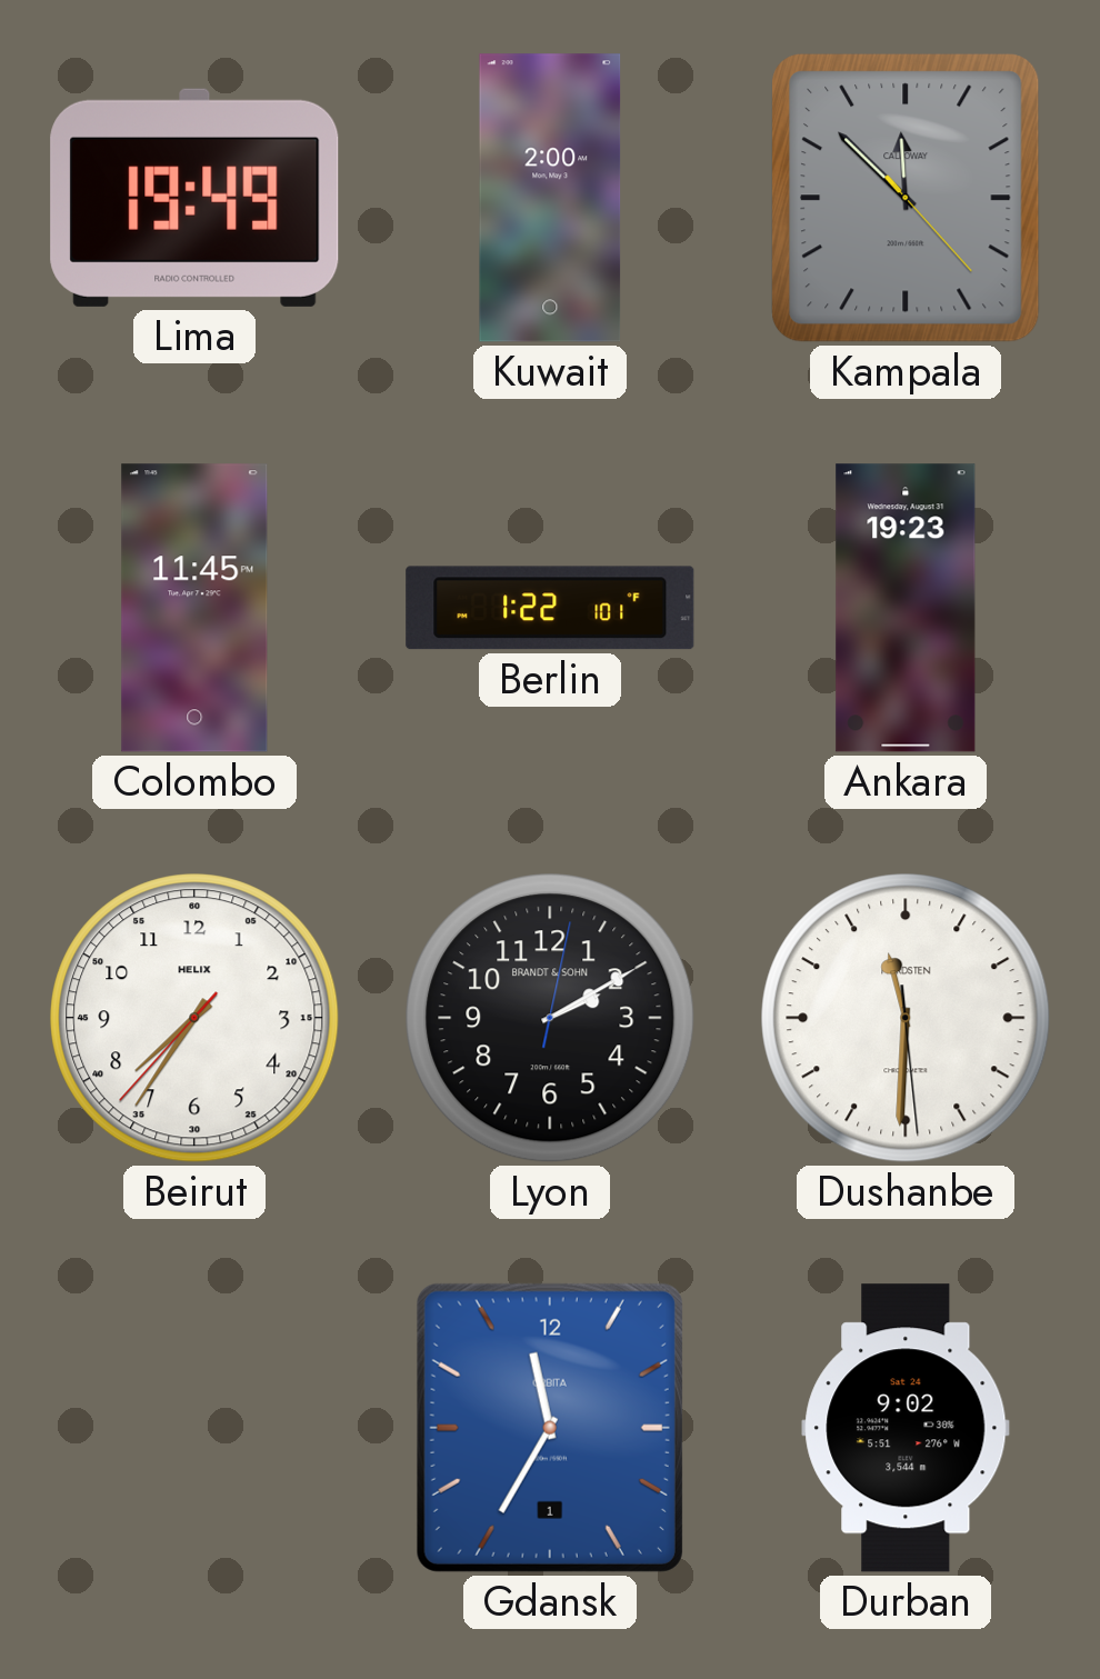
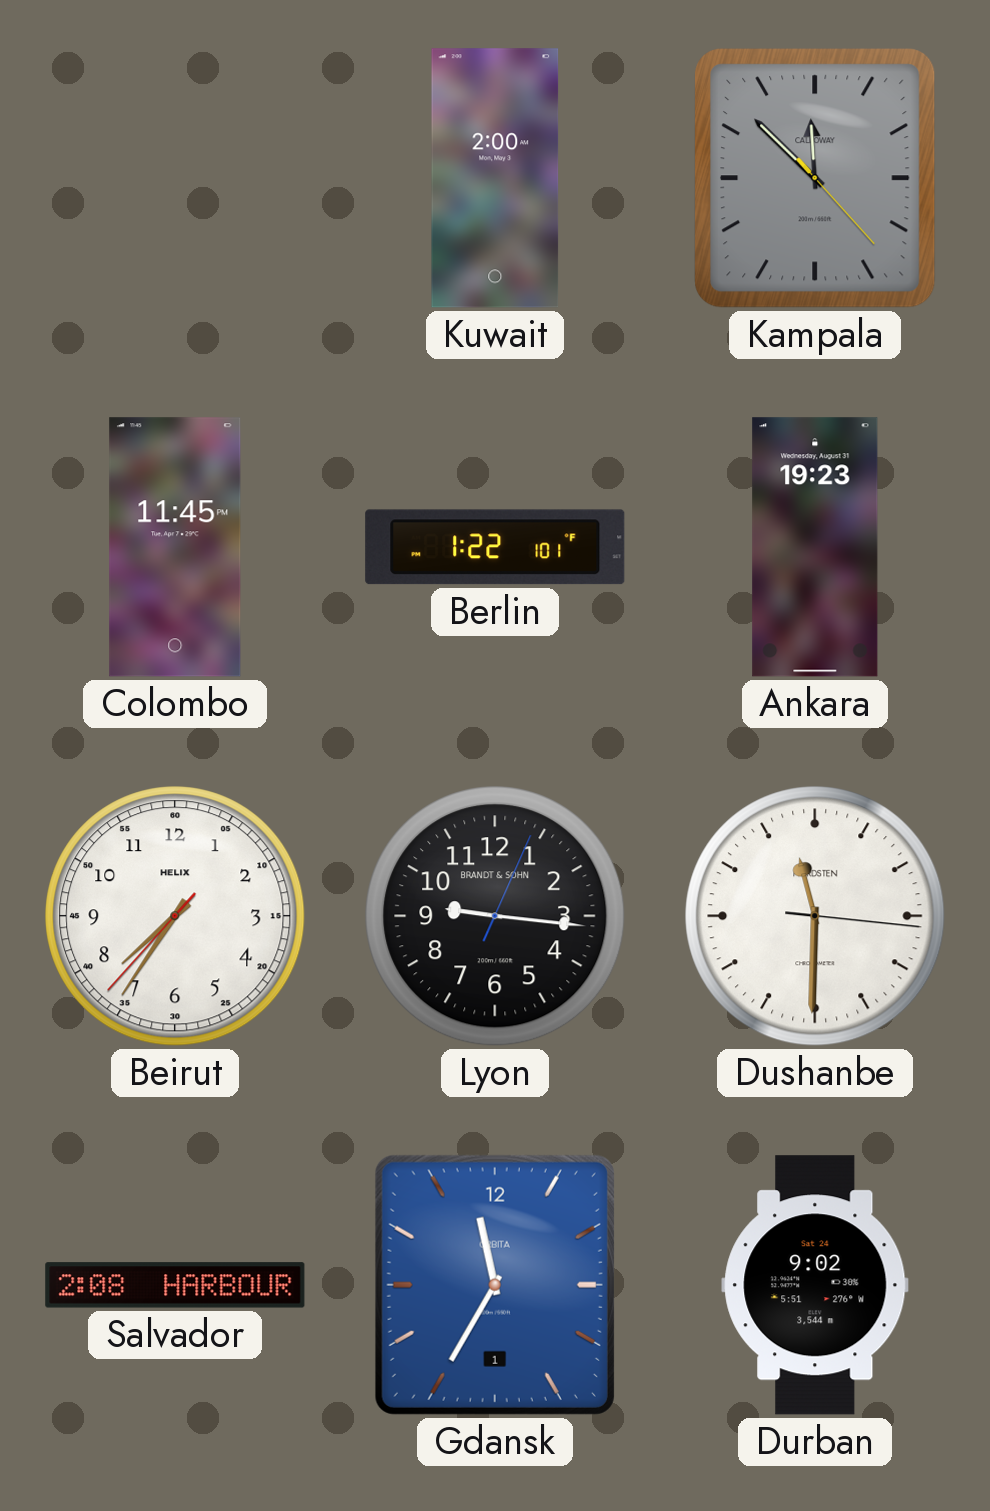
Lima: 19:49 -> none (194, 198)
Lyon: 2:10 -> 9:16 (495, 916)
Dushanbe: 11:30:29 -> 11:30:16 (815, 916)
Salvador: none -> 2:08 (175, 1285)
